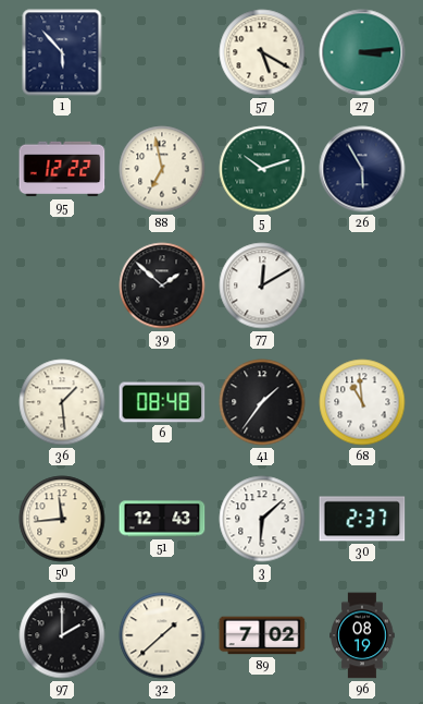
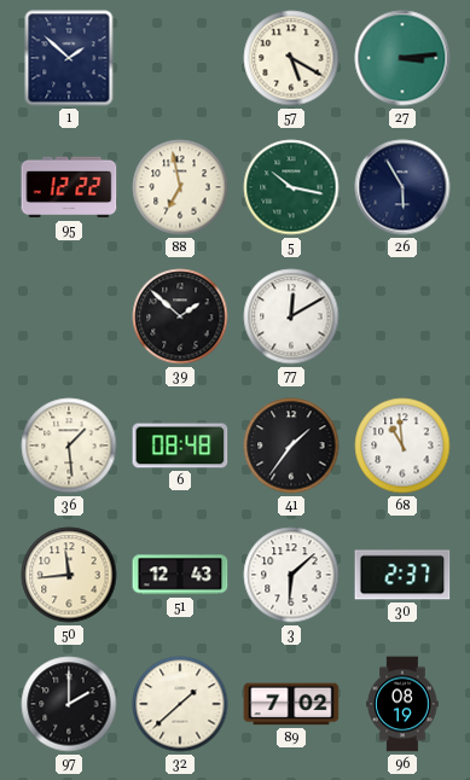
1: 5:53 -> 1:52 (69, 58)
5: 10:12 -> 10:17 (291, 187)
